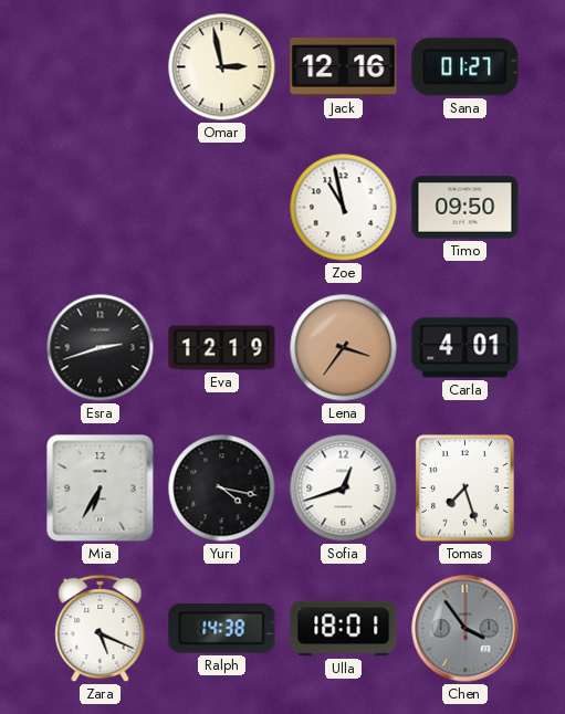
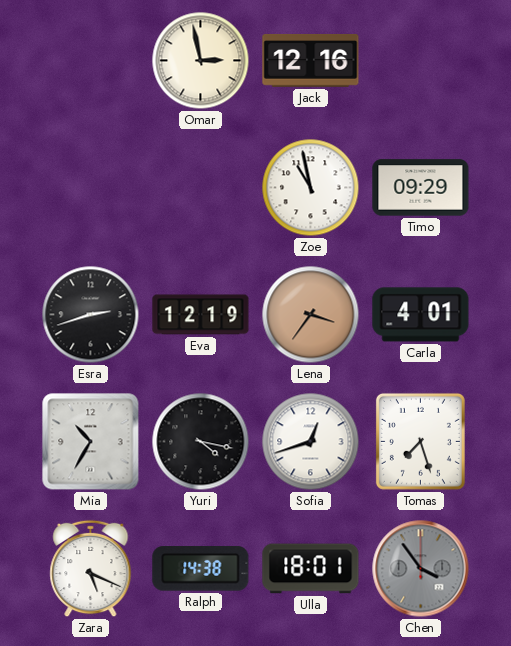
Sana: 01:27 -> none (465, 67)
Timo: 09:50 -> 09:29 (421, 188)
Mia: 6:35 -> 10:35 (91, 442)
